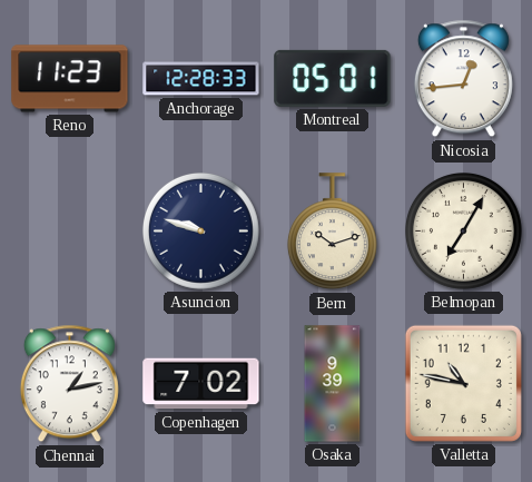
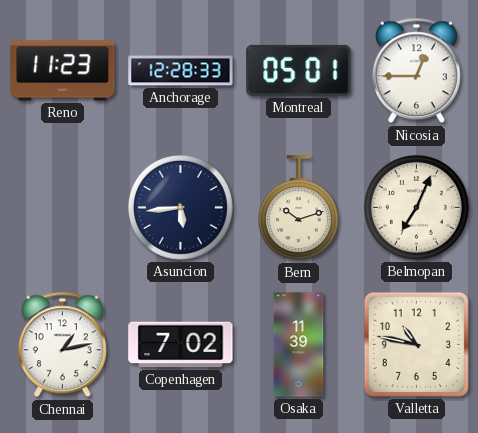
Nicosia: 12:44 -> 12:45 (416, 71)
Asuncion: 9:48 -> 5:44 (180, 207)
Belmopan: 7:05 -> 7:04 (416, 207)
Osaka: 9:39 -> 11:39 (299, 345)
